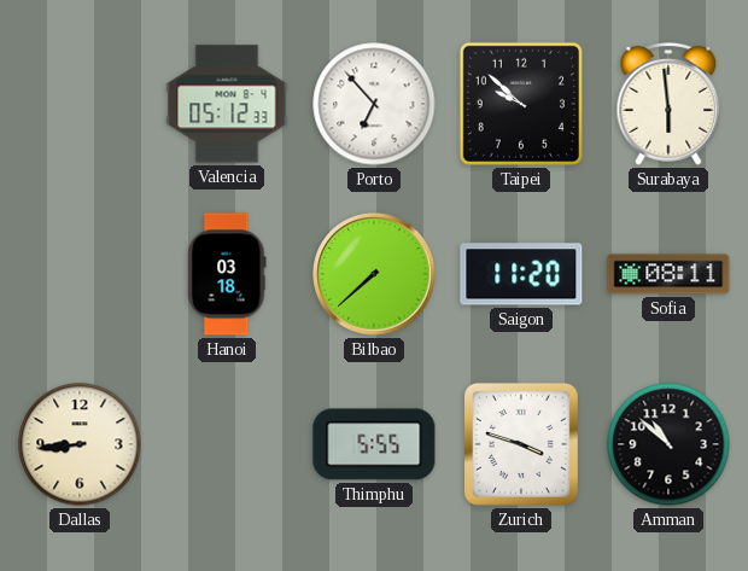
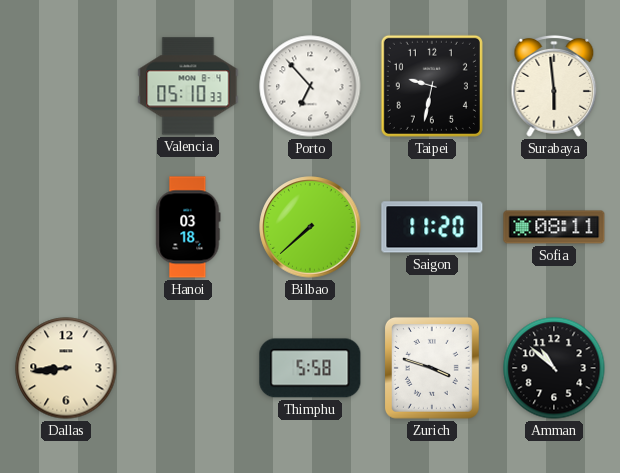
Valencia: 05:12 -> 05:10 (188, 86)
Taipei: 9:52 -> 9:32 (432, 86)
Thimphu: 5:55 -> 5:58 (310, 368)
